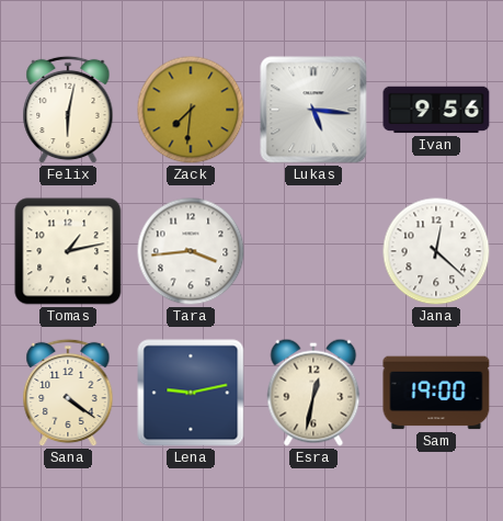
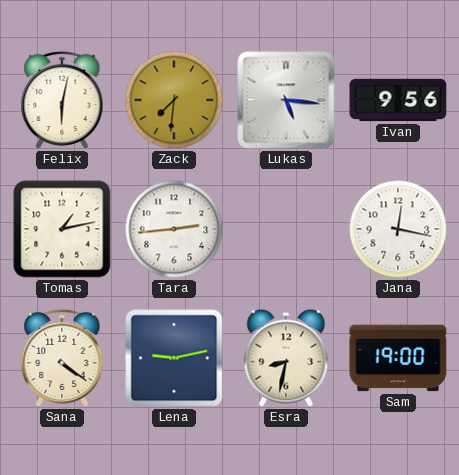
Tara: 3:44 -> 2:44 (174, 229)
Jana: 12:22 -> 12:17 (398, 229)
Esra: 12:32 -> 8:32 (286, 358)
